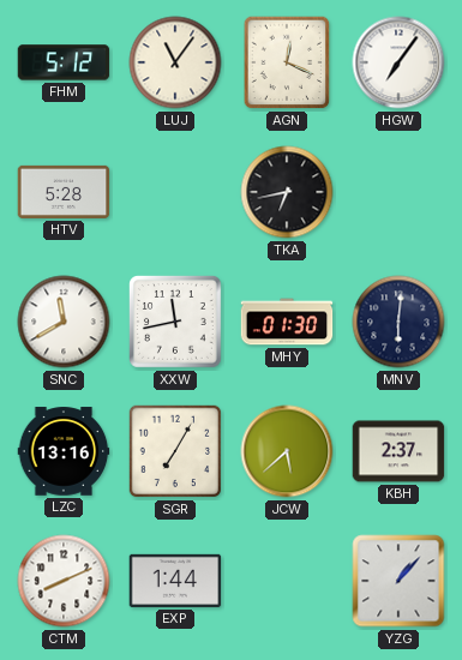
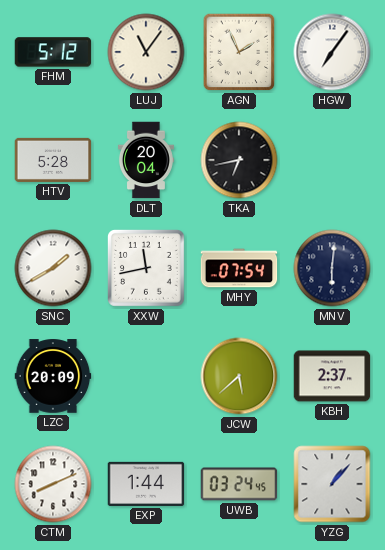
AGN: 12:19 -> 1:56 (239, 52)
DLT: none -> 20:04 (146, 160)
SNC: 11:40 -> 1:40 (53, 268)
MHY: 01:30 -> 07:54 (239, 268)
LZC: 13:16 -> 20:09 (53, 376)
SGR: 7:05 -> none (175, 451)
UWB: none -> 03:24 (239, 484)
